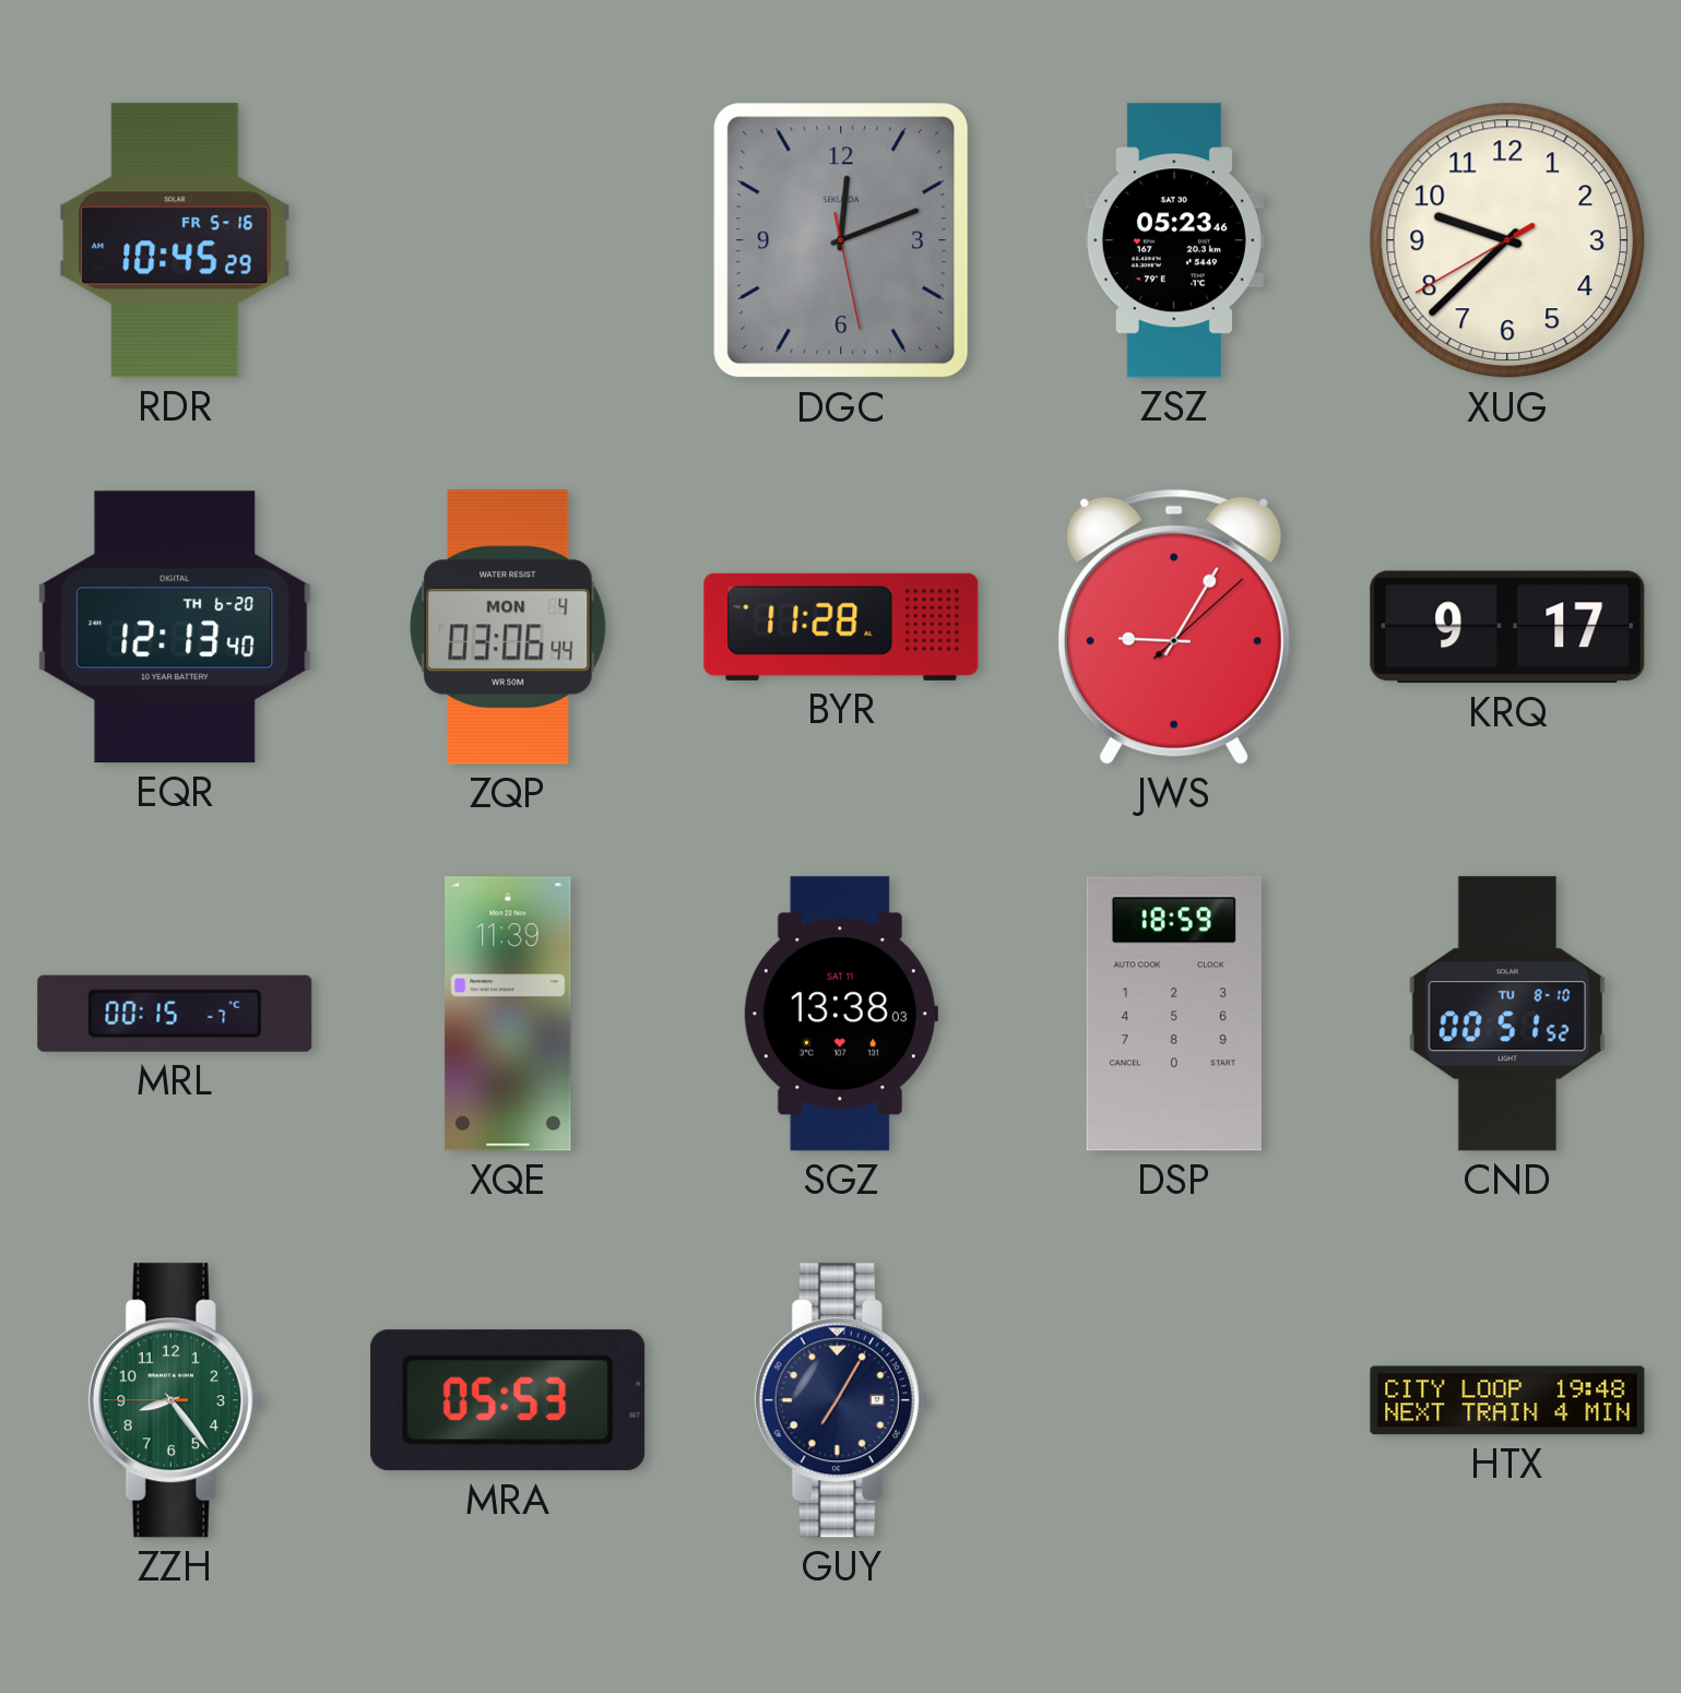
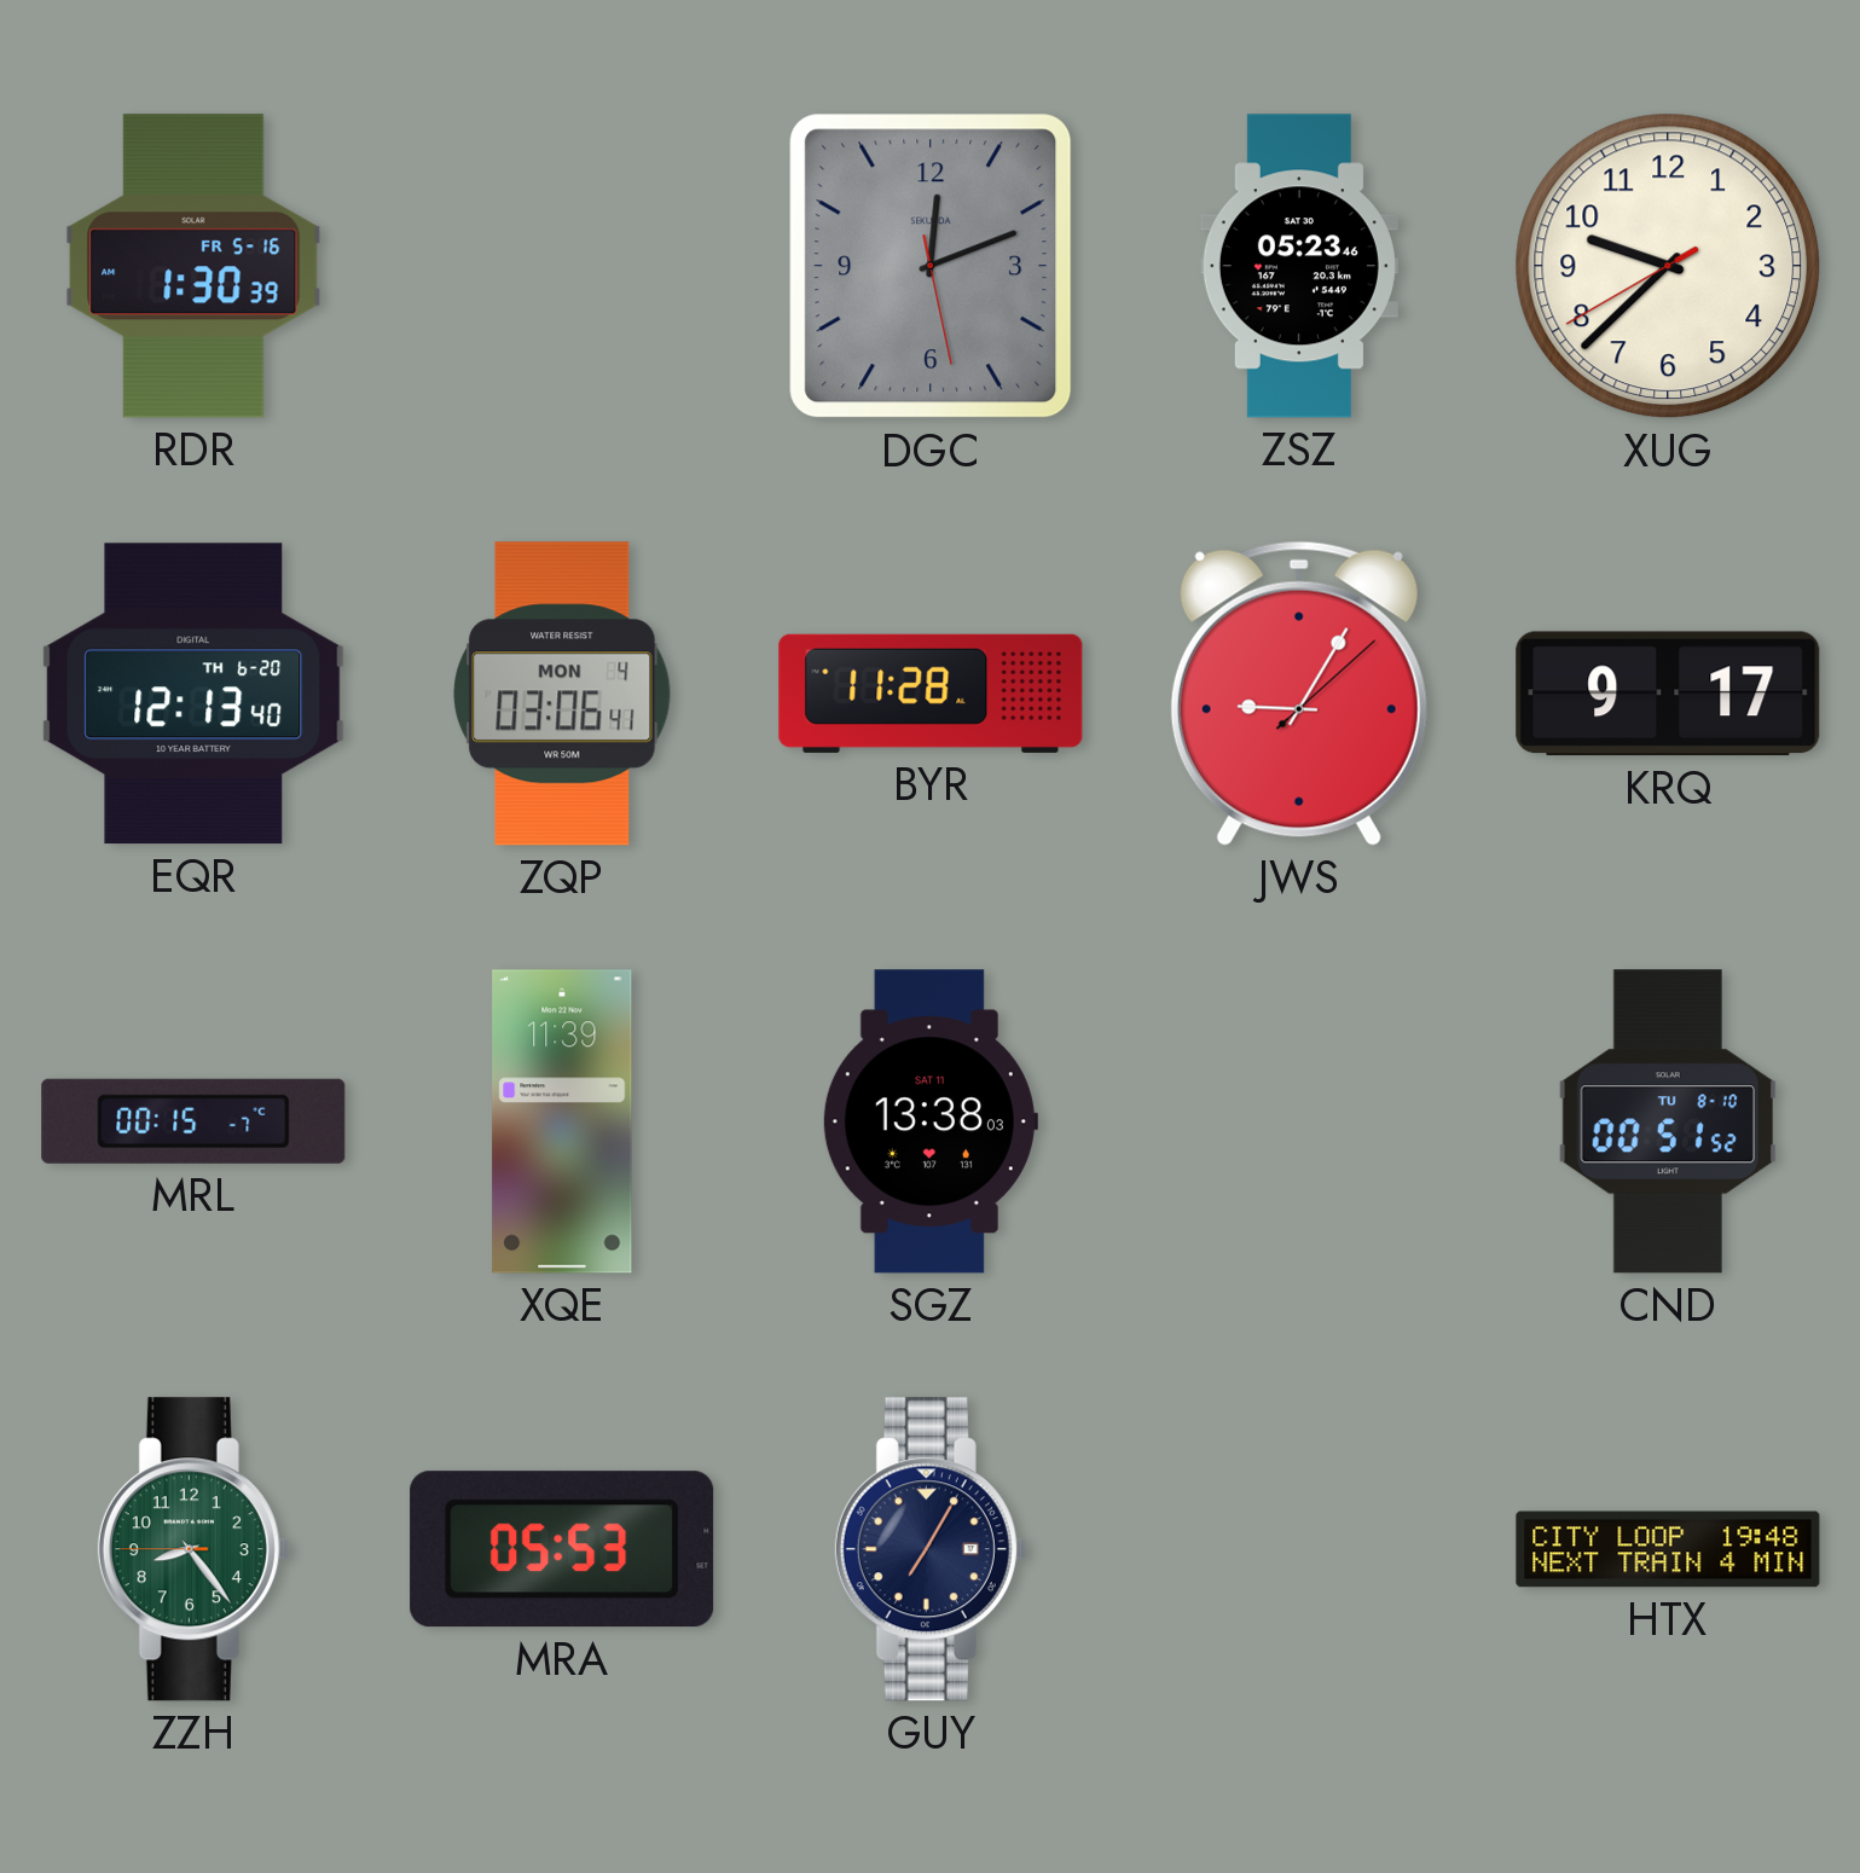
RDR: 10:45 -> 1:30 (193, 266)
ZQP: 03:06:44 -> 03:06:41 (562, 694)
DSP: 18:59 -> none (1174, 1014)
